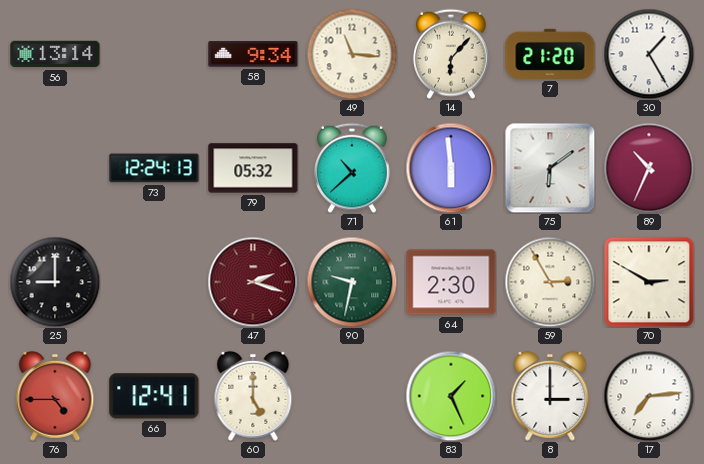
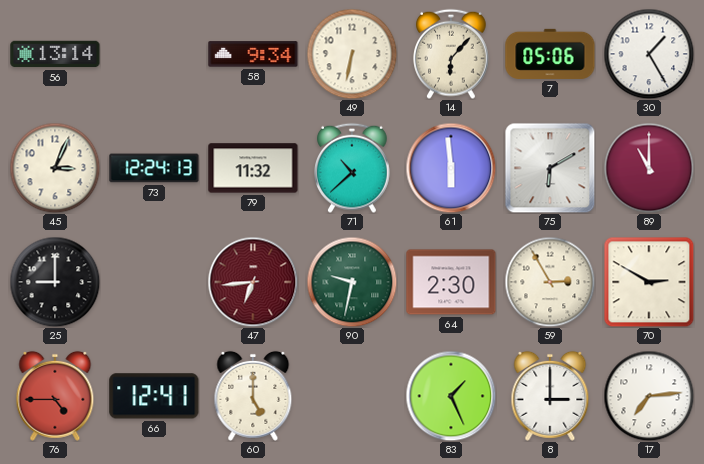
49: 11:16 -> 6:32 (352, 54)
7: 21:20 -> 05:06 (550, 54)
45: none -> 3:04 (55, 168)
79: 05:32 -> 11:32 (253, 168)
75: 6:09 -> 6:10 (550, 168)
89: 10:34 -> 11:00 (649, 168)
47: 2:18 -> 6:44 (253, 282)
